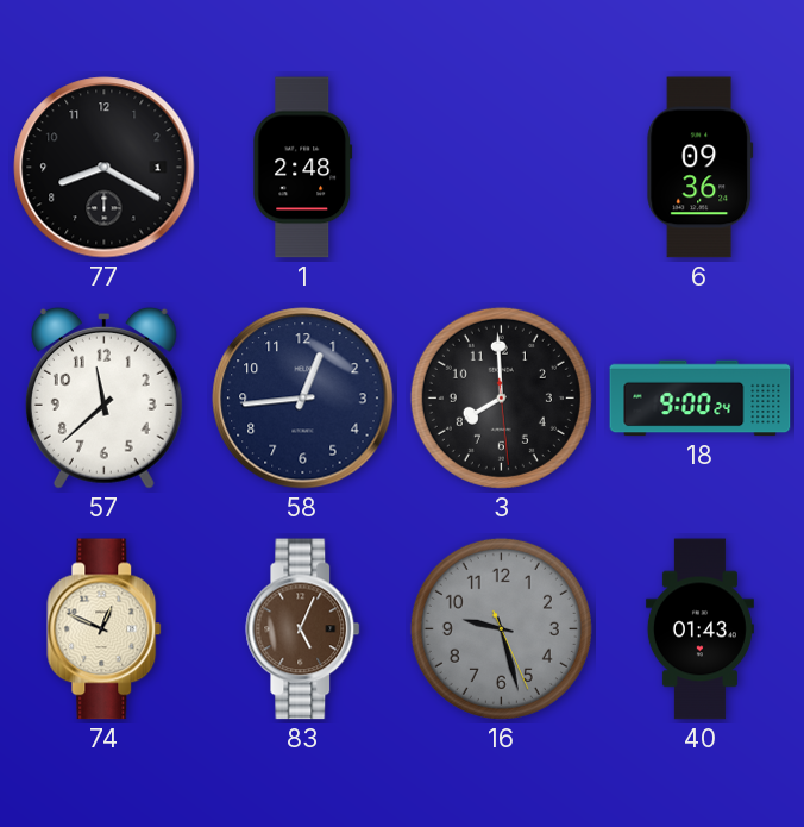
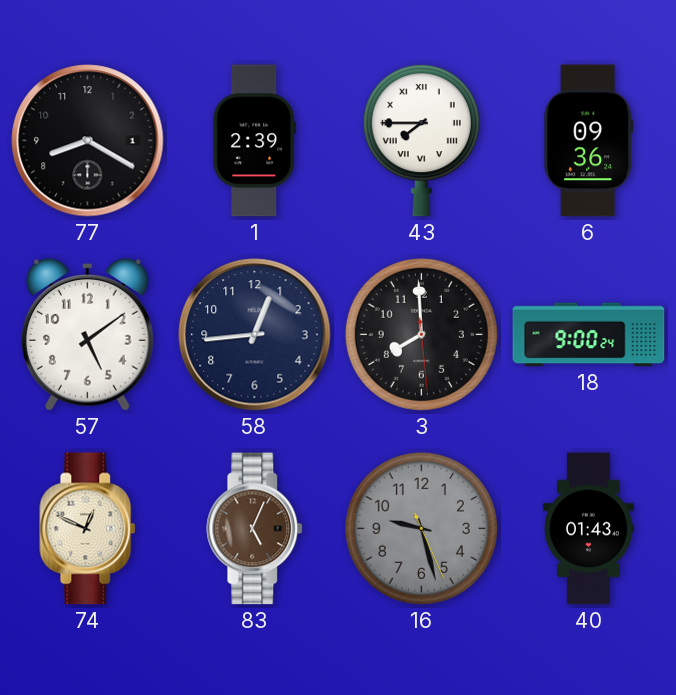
1: 2:48 -> 2:39 (255, 141)
43: none -> 7:45 (421, 141)
57: 11:38 -> 5:09 (87, 334)
